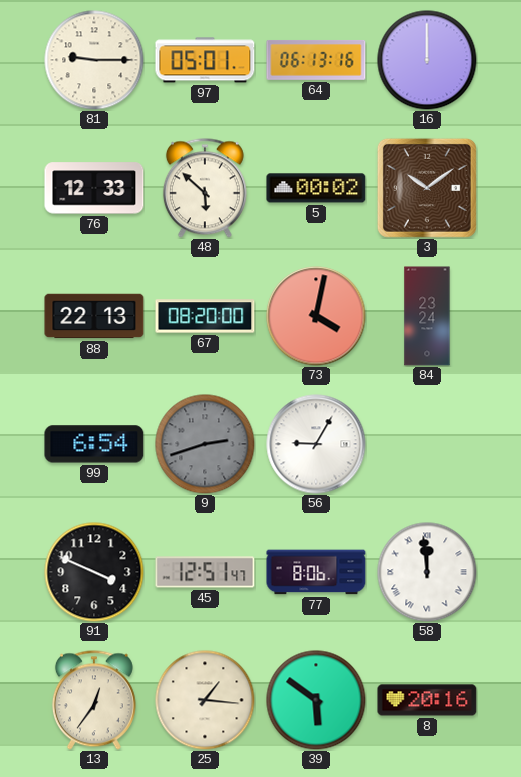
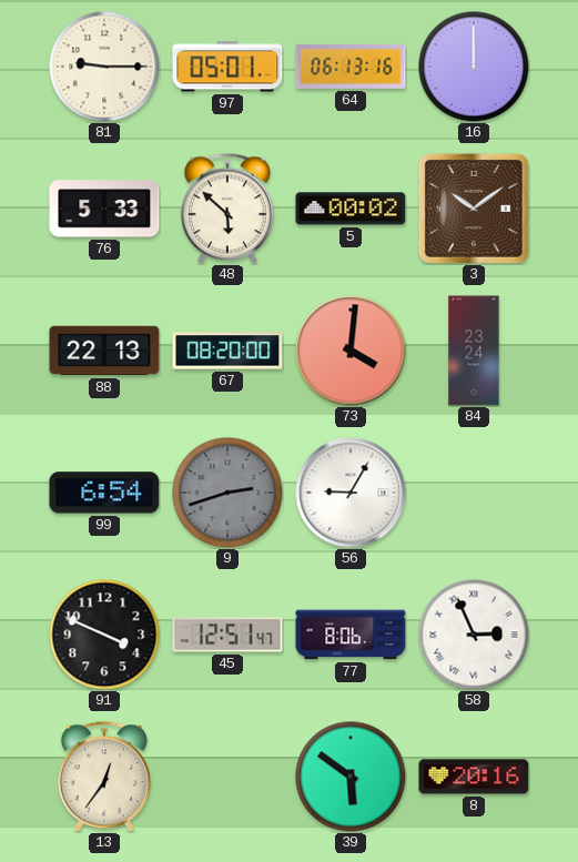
76: 12:33 -> 5:33 (104, 209)
73: 4:02 -> 4:01 (351, 351)
58: 11:59 -> 2:56 (474, 635)
25: 1:16 -> none (205, 700)
